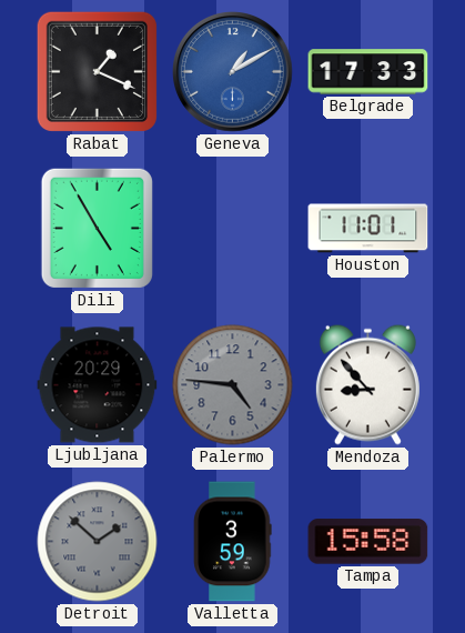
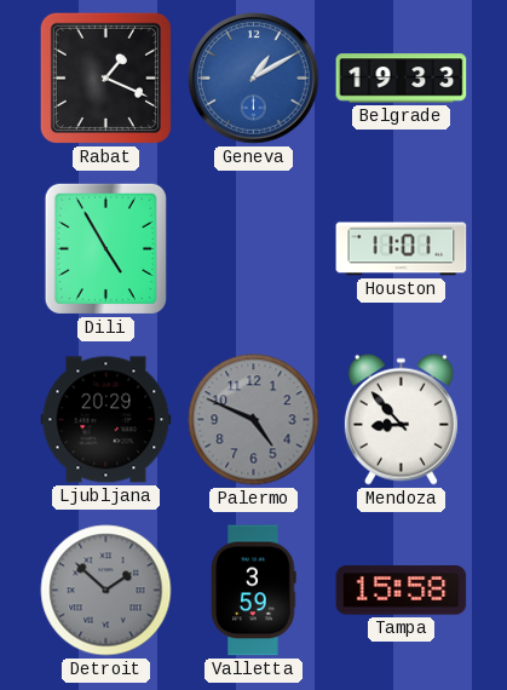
Belgrade: 17:33 -> 19:33 (402, 79)
Palermo: 4:46 -> 4:49 (254, 420)
